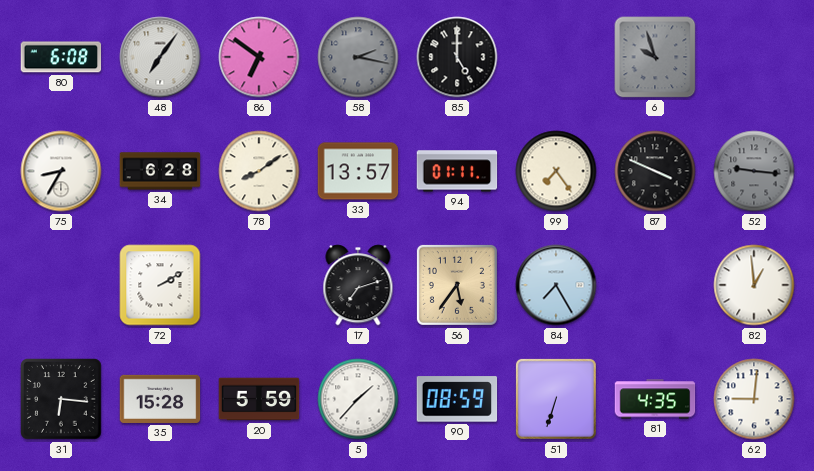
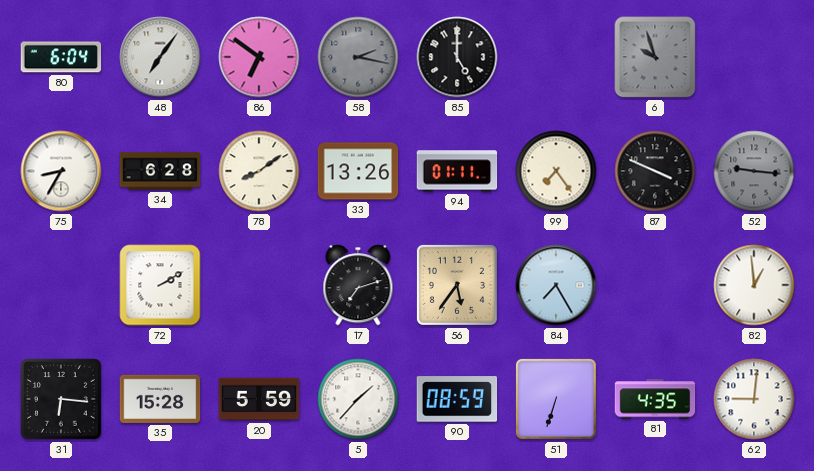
80: 6:08 -> 6:04 (61, 57)
33: 13:57 -> 13:26 (358, 171)
